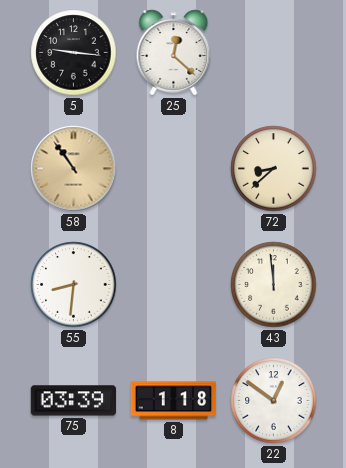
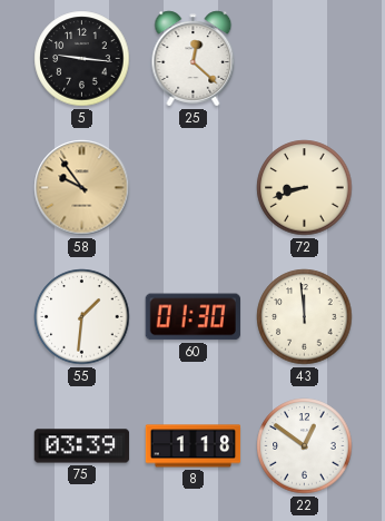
58: 10:54 -> 9:54 (82, 188)
72: 8:38 -> 8:42 (305, 188)
55: 8:31 -> 1:31 (82, 317)
60: none -> 01:30 (192, 317)
